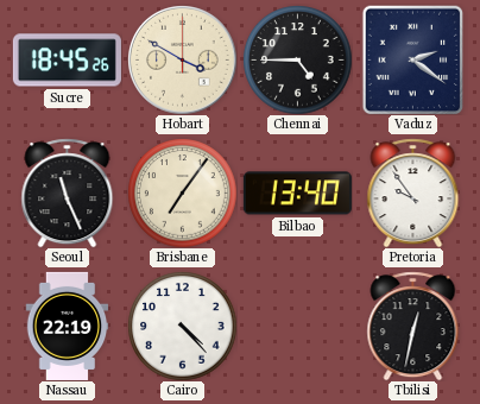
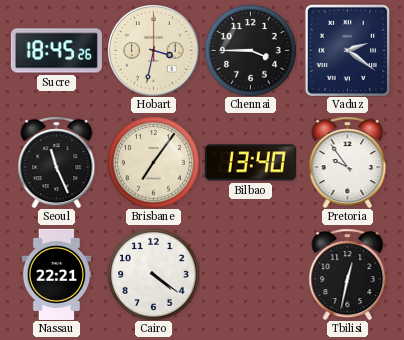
Hobart: 3:50 -> 3:32 (154, 51)
Chennai: 4:45 -> 3:45 (250, 50)
Nassau: 22:19 -> 22:21 (57, 274)
Cairo: 4:23 -> 4:21 (153, 274)
